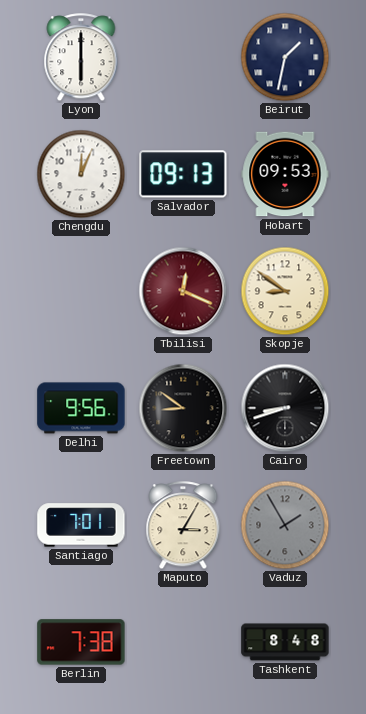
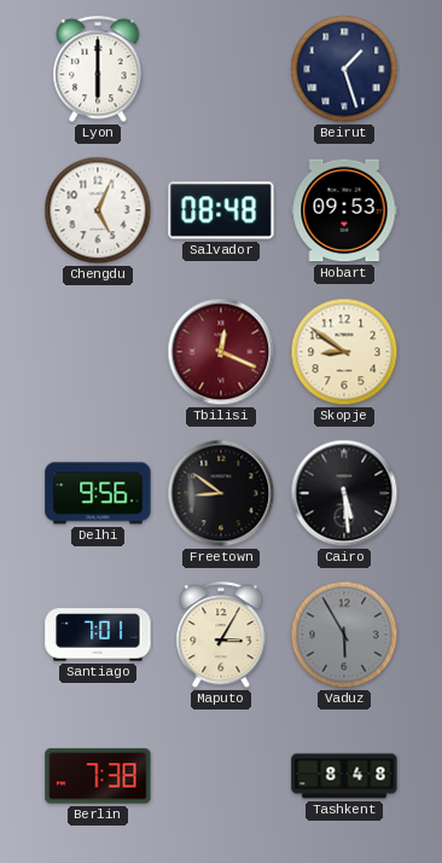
Beirut: 1:32 -> 1:27 (344, 69)
Chengdu: 12:04 -> 5:04 (98, 210)
Salvador: 09:13 -> 08:48 (221, 210)
Cairo: 8:42 -> 5:29 (344, 493)
Vaduz: 1:55 -> 5:55 (344, 635)
